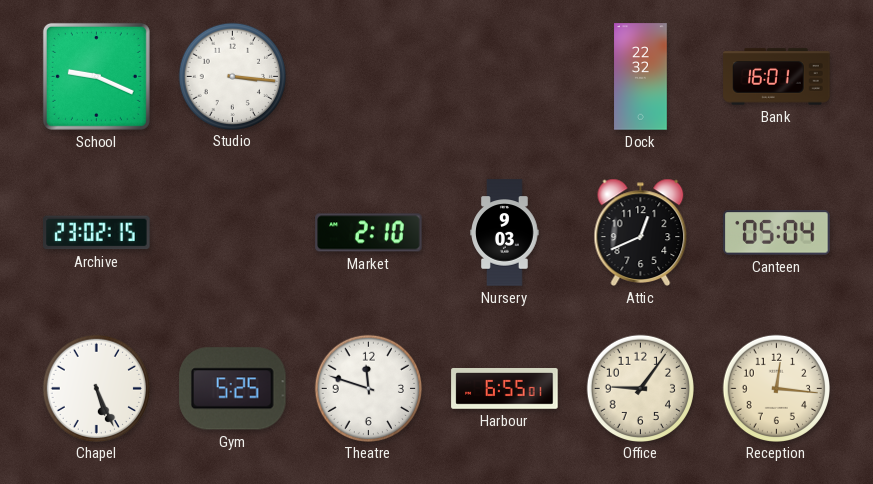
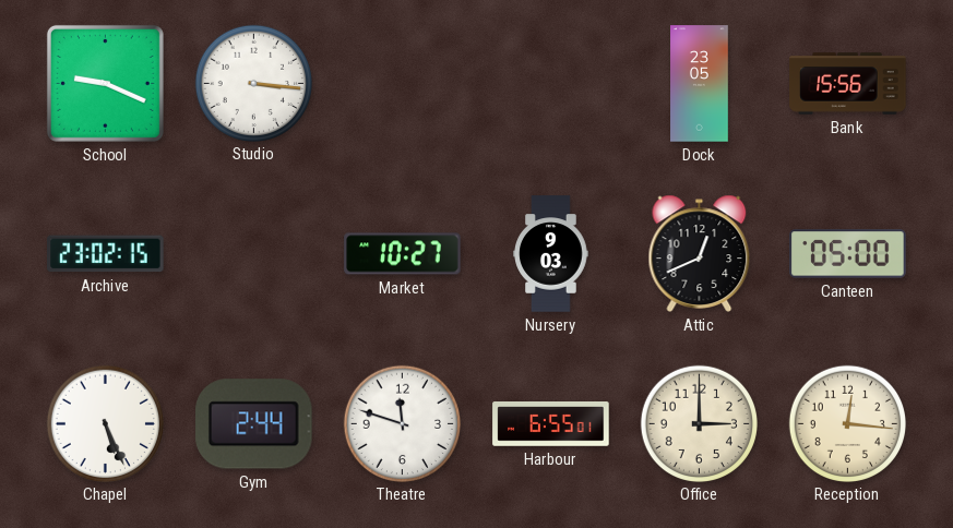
Dock: 22:32 -> 23:05 (700, 84)
Bank: 16:01 -> 15:56 (848, 84)
Market: 2:10 -> 10:27 (403, 254)
Canteen: 05:04 -> 05:00 (848, 254)
Gym: 5:25 -> 2:44 (254, 424)
Office: 9:06 -> 3:00 (699, 423)
